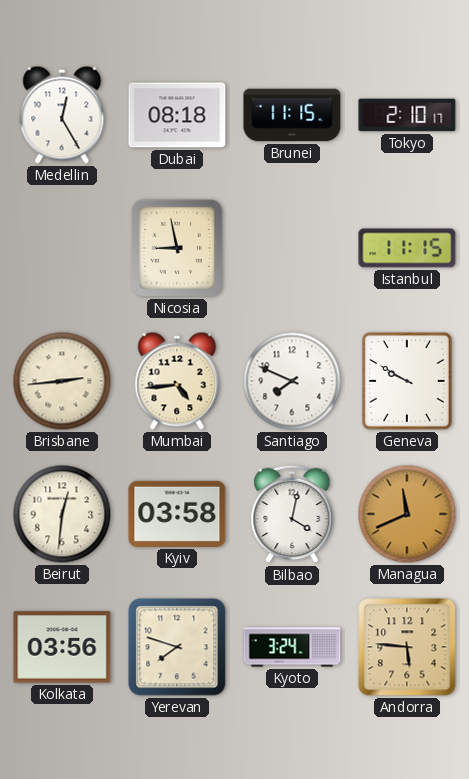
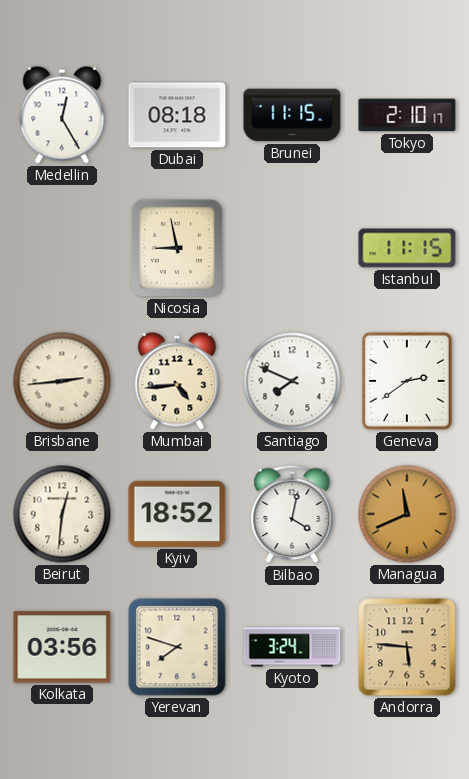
Geneva: 9:50 -> 2:39 (407, 381)
Kyiv: 03:58 -> 18:52 (177, 514)
